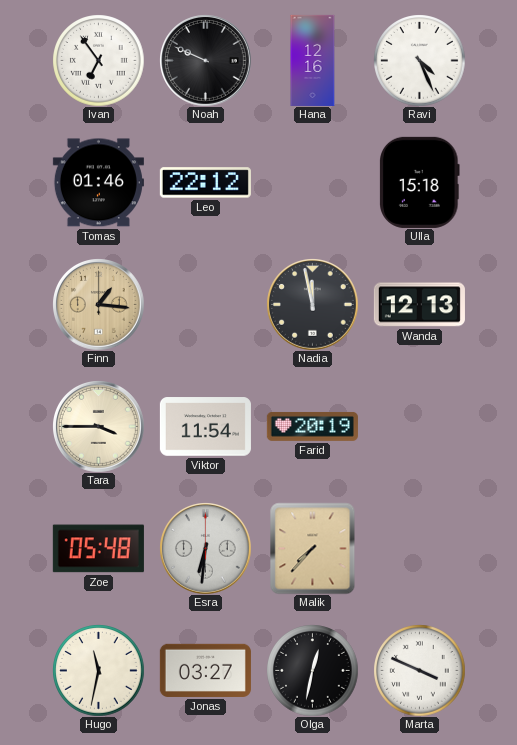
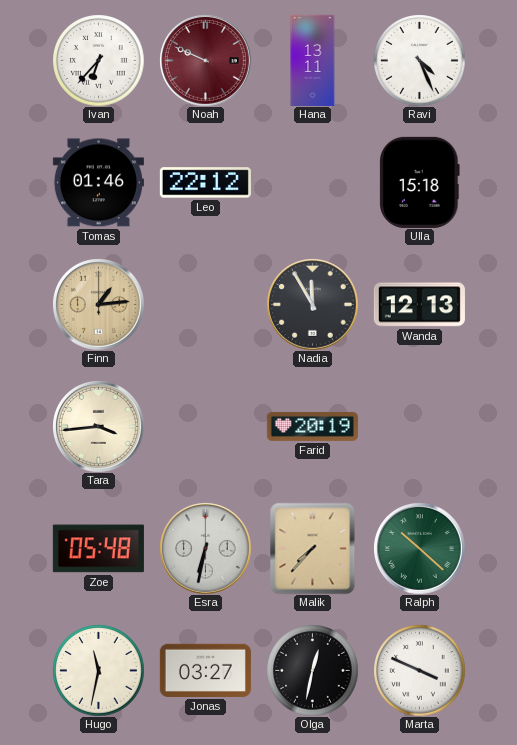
Ivan: 6:54 -> 6:37 (98, 60)
Noah dial: black -> burgundy (206, 61)
Hana: 12:16 -> 13:11 (313, 60)
Finn: 1:16 -> 1:14 (99, 305)
Nadia: 11:58 -> 11:55 (313, 305)
Tara: 3:45 -> 3:44 (99, 427)
Viktor: 11:54 -> none (205, 427)
Esra: 6:31 -> 6:32 (206, 549)
Ralph: none -> 10:22 (420, 549)
